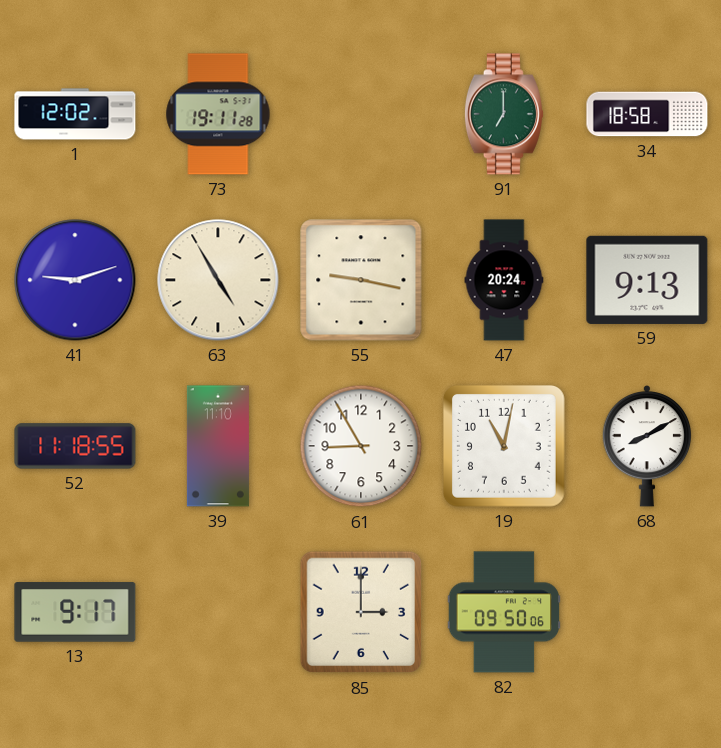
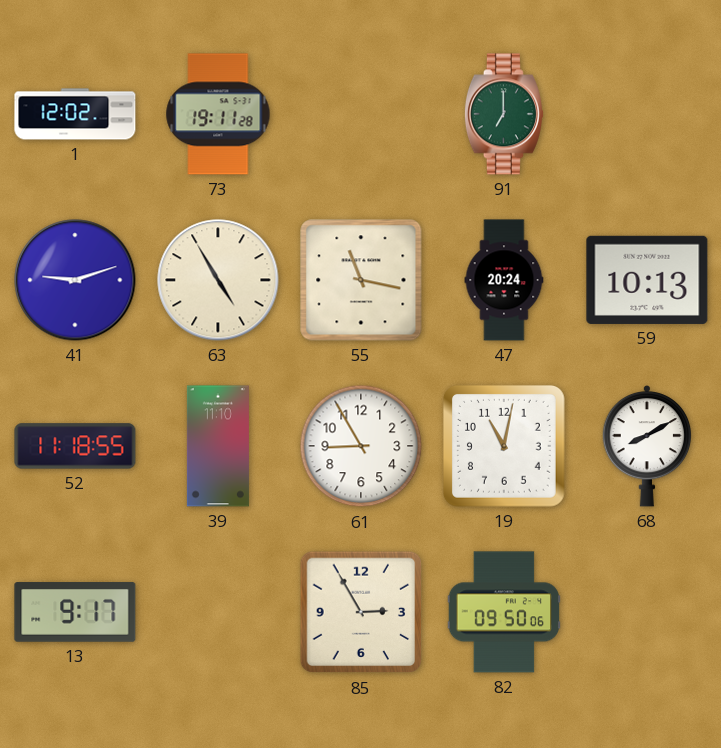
34: 18:58 -> none (647, 114)
55: 9:17 -> 11:17 (361, 280)
59: 9:13 -> 10:13 (647, 280)
85: 3:00 -> 2:55 (361, 612)
